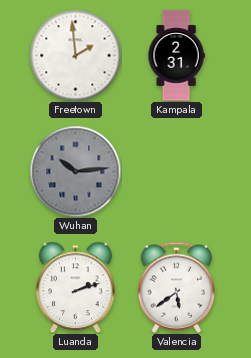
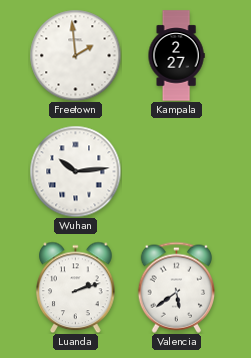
Kampala: 2:31 -> 2:27 (176, 56)
Wuhan dial: grey -> white (75, 171)
